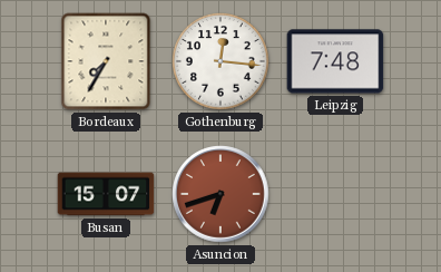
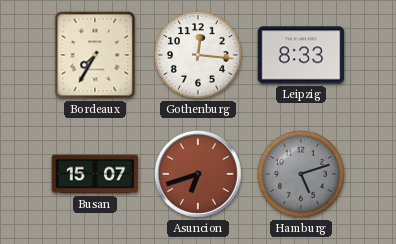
Leipzig: 7:48 -> 8:33 (301, 55)
Hamburg: none -> 5:12 (302, 175)
